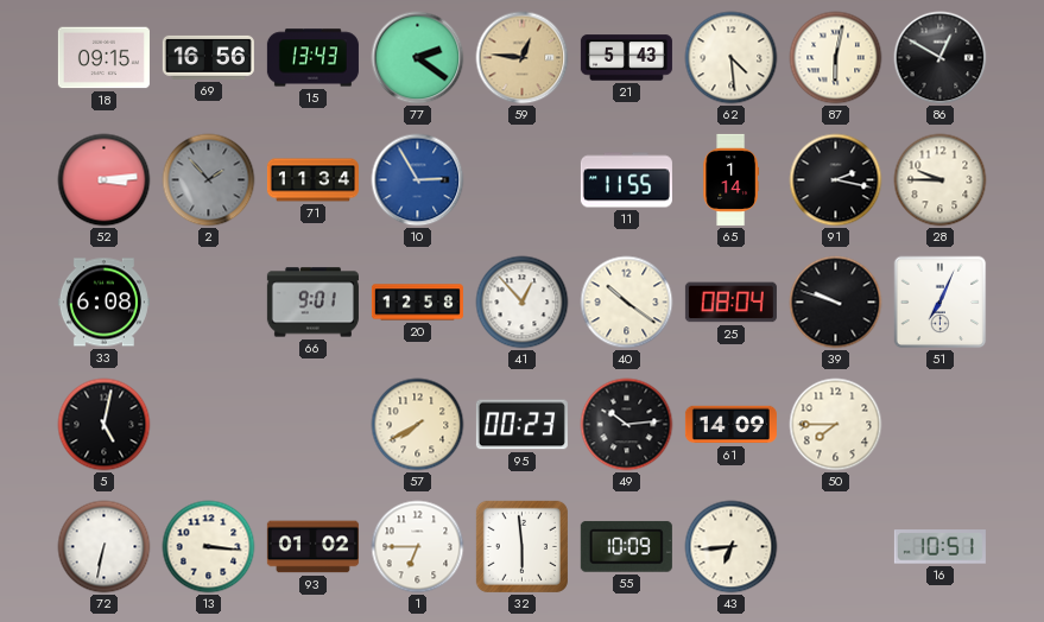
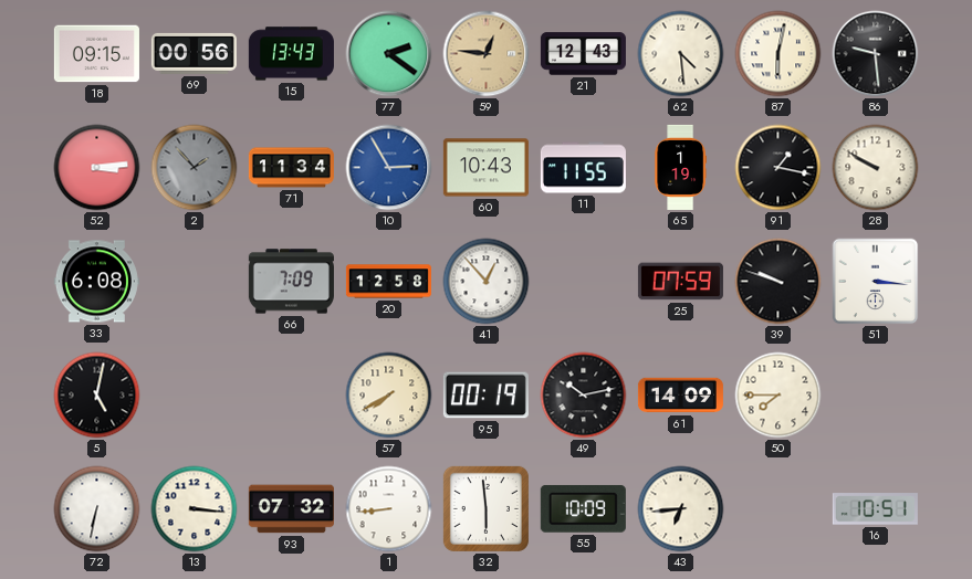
69: 16:56 -> 00:56 (194, 53)
21: 5:43 -> 12:43 (583, 54)
86: 12:50 -> 9:29 (876, 54)
60: none -> 10:43 (485, 168)
65: 1:14 -> 1:19 (680, 167)
91: 2:17 -> 1:17 (778, 168)
28: 9:45 -> 9:50 (876, 168)
66: 9:01 -> 7:09 (291, 282)
40: 10:21 -> none (627, 303)
25: 08:04 -> 07:59 (680, 282)
51: 7:04 -> 3:16 (876, 282)
95: 00:23 -> 00:19 (485, 396)
49: 10:14 -> 10:13 (584, 396)
93: 01:02 -> 07:32 (291, 509)
1: 6:45 -> 8:44 (389, 509)
